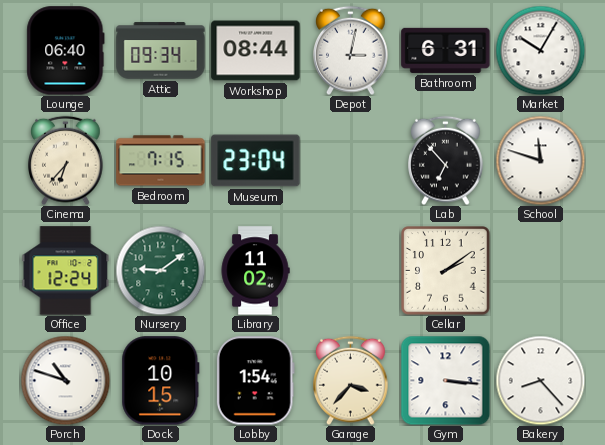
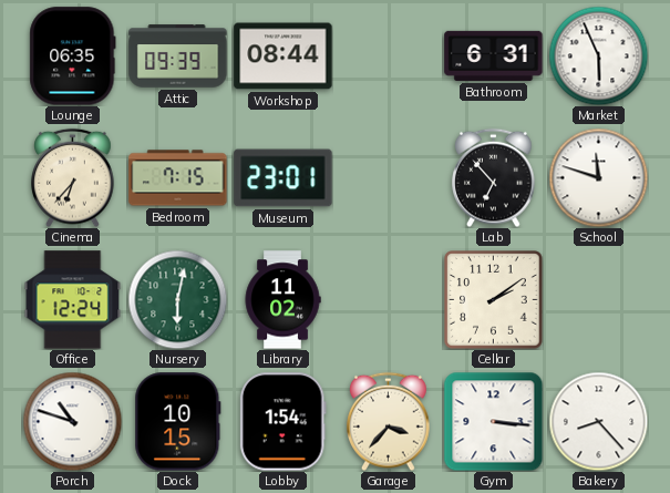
Lounge: 06:40 -> 06:35 (73, 57)
Attic: 09:34 -> 09:39 (178, 57)
Depot: 3:02 -> none (351, 50)
Market: 10:05 -> 5:56 (598, 55)
Museum: 23:04 -> 23:01 (284, 178)
Nursery: 9:09 -> 6:02 (177, 299)
